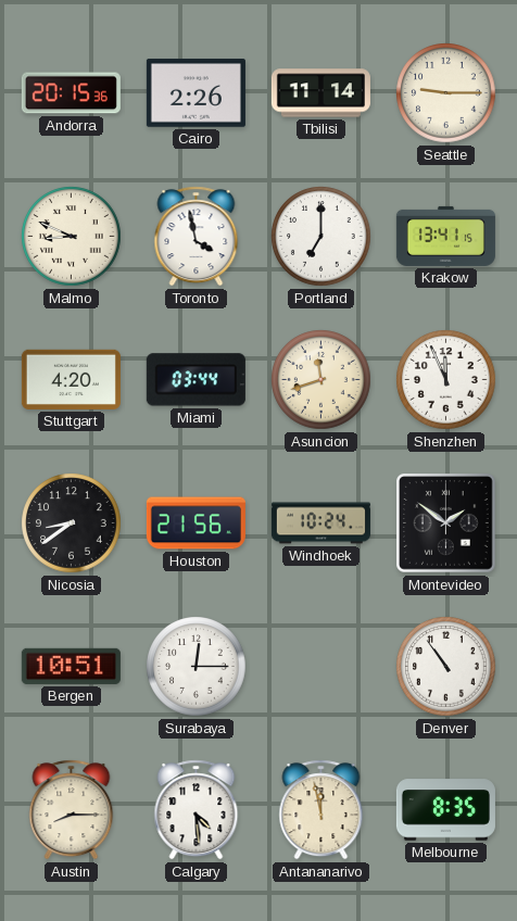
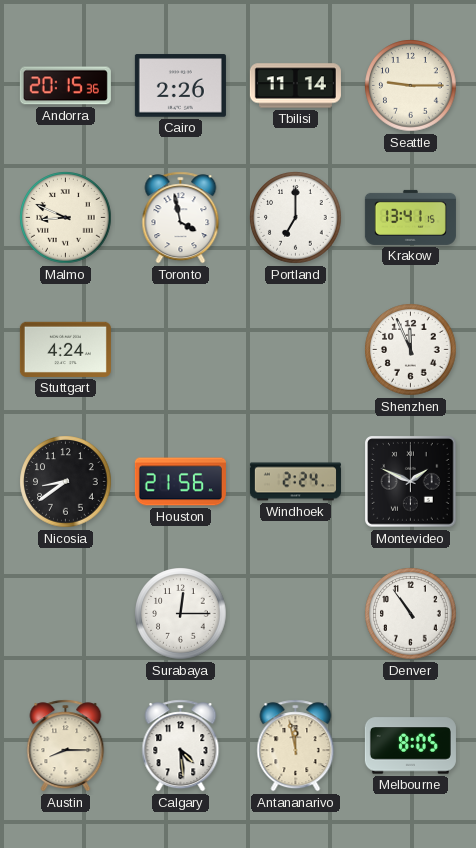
Stuttgart: 4:20 -> 4:24 (65, 349)
Miami: 03:44 -> none (196, 380)
Asuncion: 11:42 -> none (321, 380)
Windhoek: 10:24 -> 2:24 (295, 482)
Montevideo: 1:51 -> 1:49 (411, 482)
Bergen: 10:51 -> none (71, 666)
Melbourne: 8:35 -> 8:05 (410, 746)
